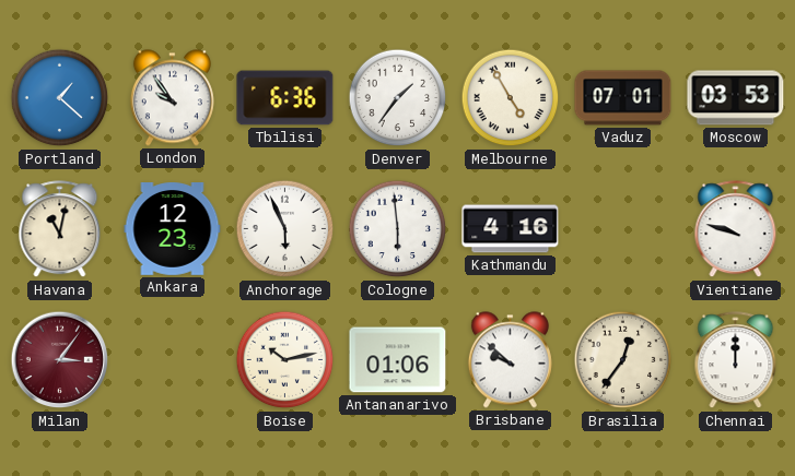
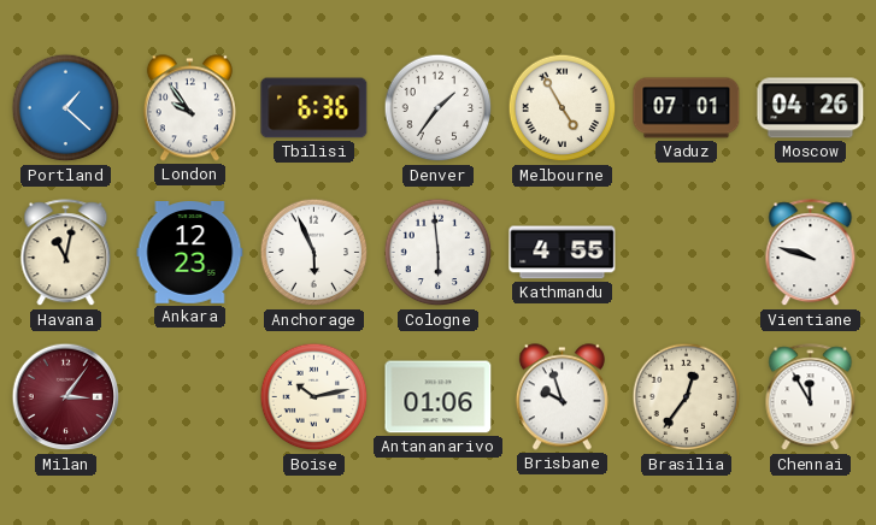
Moscow: 03:53 -> 04:26 (811, 108)
Kathmandu: 4:16 -> 4:55 (563, 253)
Brisbane: 9:52 -> 9:57 (562, 397)
Chennai: 12:00 -> 11:55 (811, 397)
